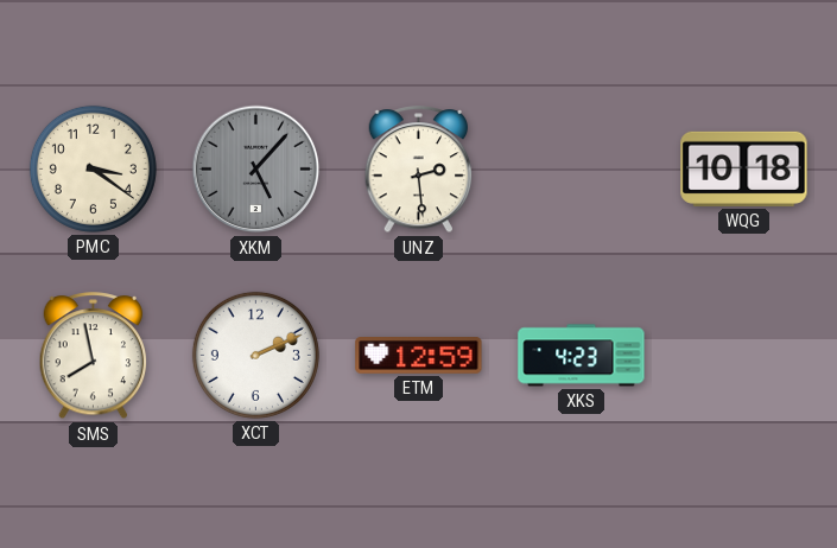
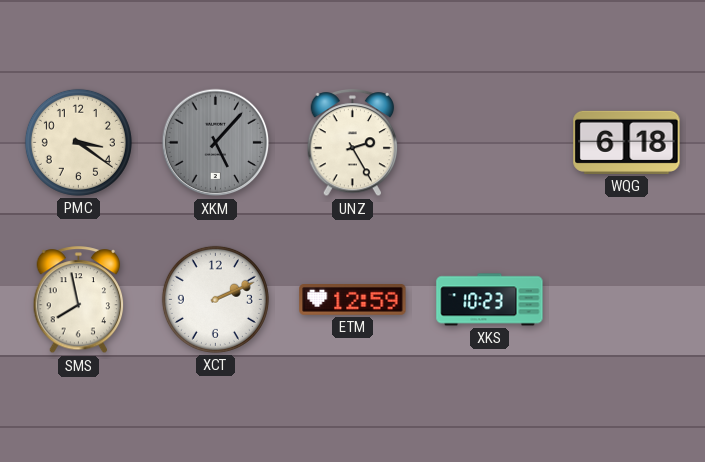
UNZ: 2:29 -> 2:25 (353, 143)
WQG: 10:18 -> 6:18 (627, 142)
XKS: 4:23 -> 10:23 (490, 300)
